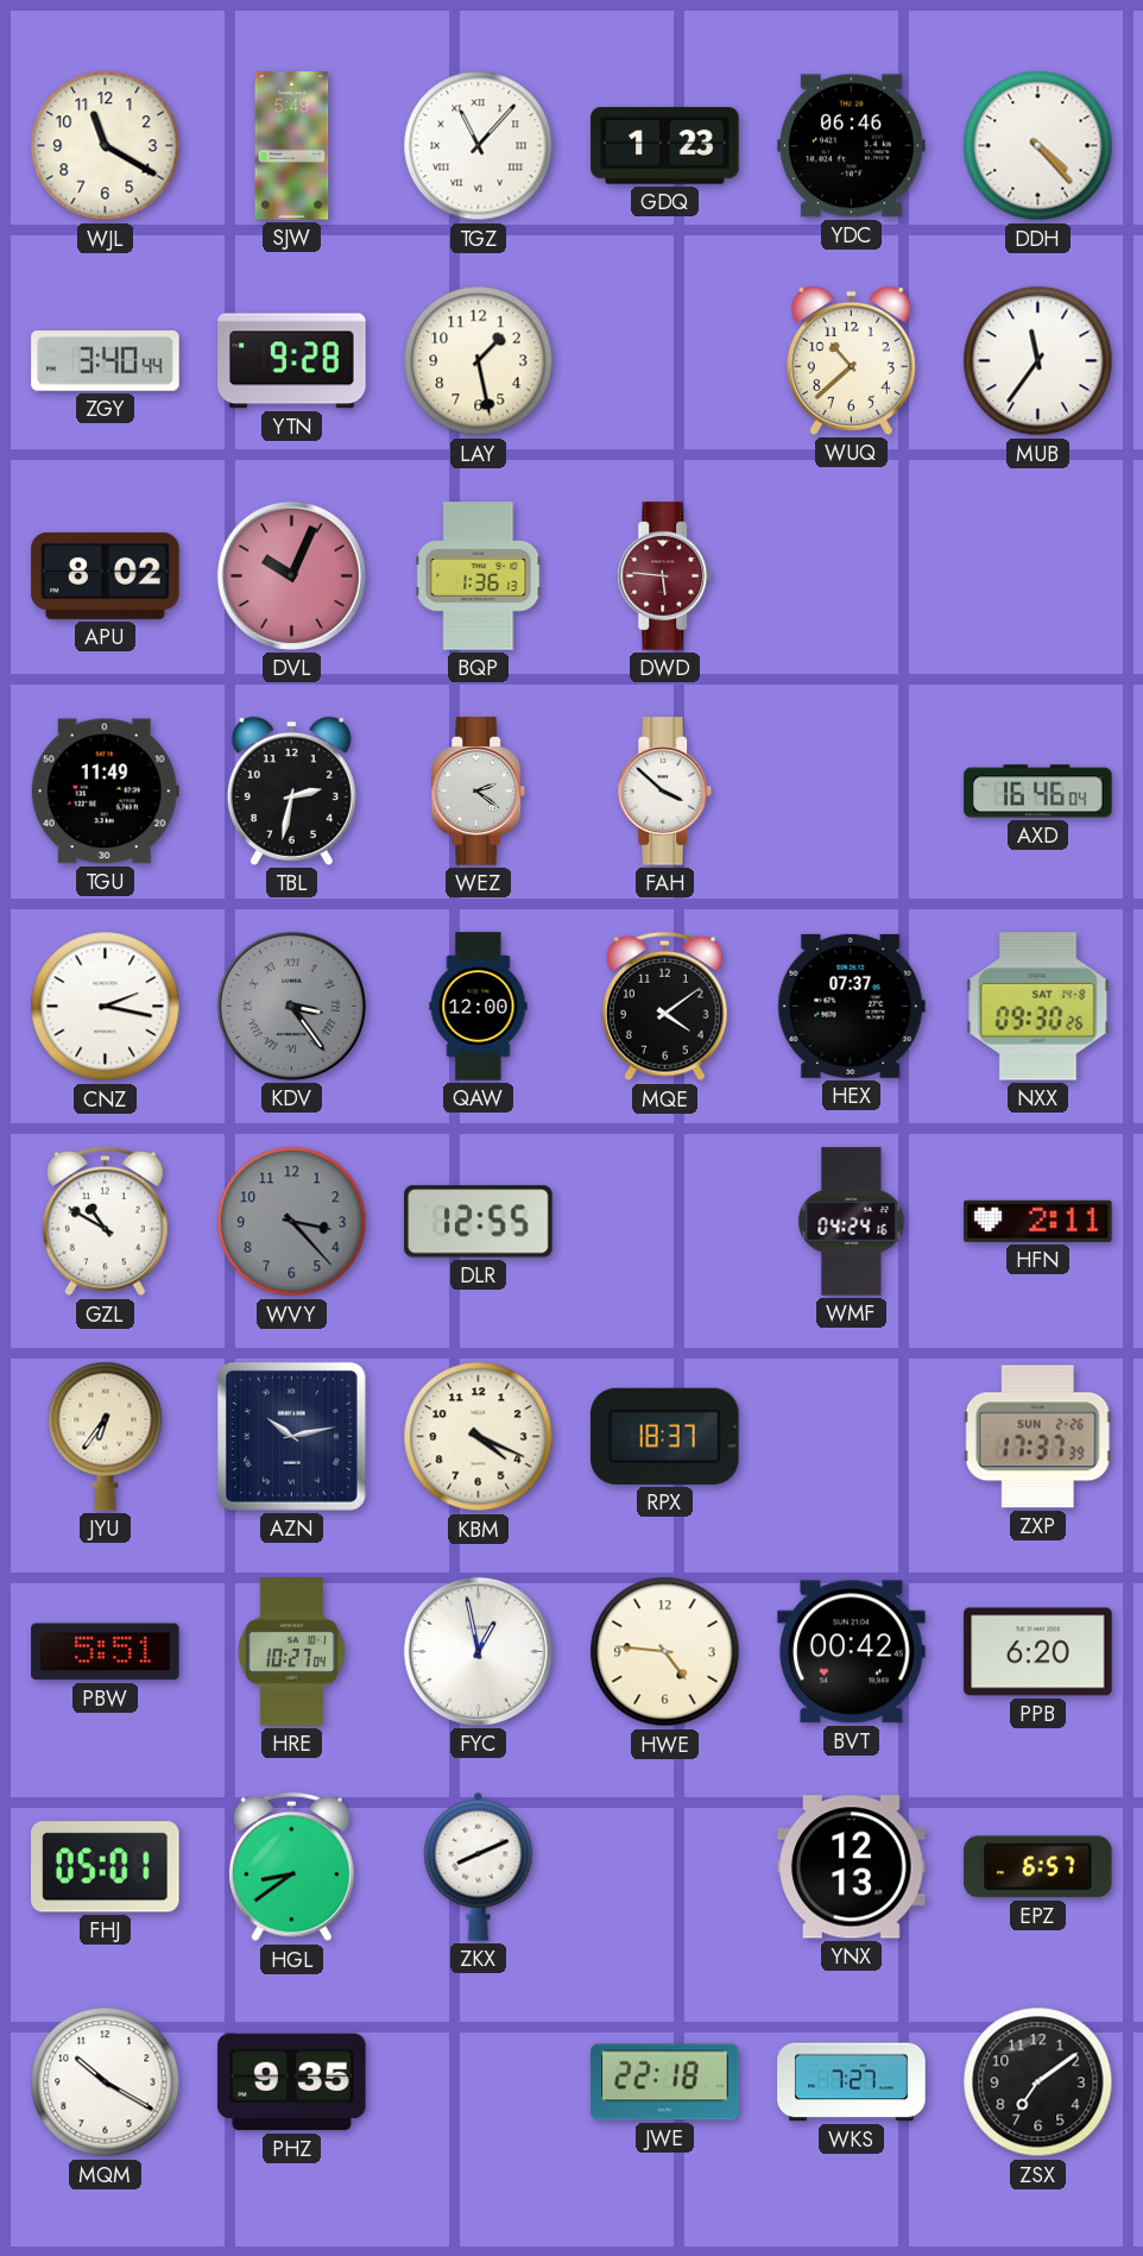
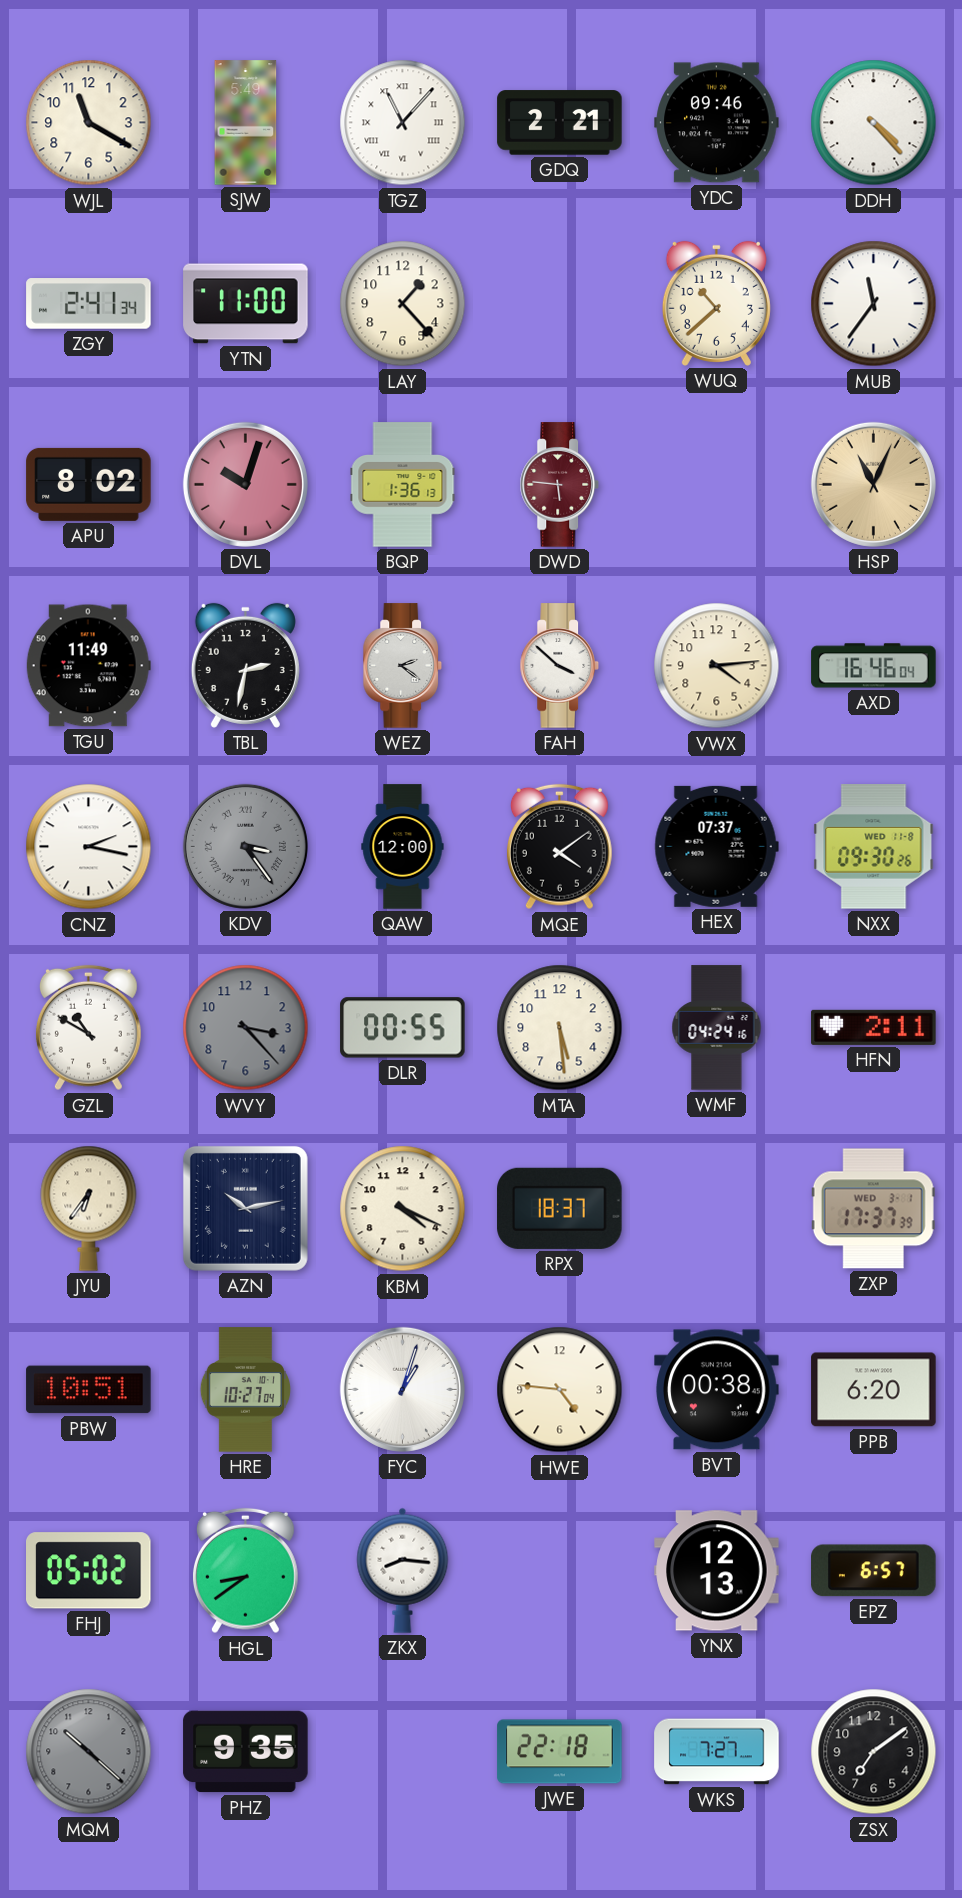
GDQ: 1:23 -> 2:21 (560, 123)
YDC: 06:46 -> 09:46 (717, 123)
ZGY: 3:40 -> 2:41 (89, 304)
YTN: 9:28 -> 11:00 (246, 304)
LAY: 1:28 -> 1:23 (403, 304)
DVL: 10:04 -> 10:03 (245, 484)
HSP: none -> 11:04 (873, 484)
VWX: none -> 4:14 (717, 666)
NXX date: SAT 14-8 -> WED 11-8 (874, 847)
DLR: 12:55 -> 00:55 (403, 1028)
MTA: none -> 5:29 (560, 1028)
ZXP date: SUN 2-26 -> WED 3-1 (873, 1209)
PBW: 5:51 -> 10:51 (89, 1390)
FYC: 12:58 -> 1:03 (402, 1389)
BVT: 00:42 -> 00:38 (717, 1390)
FHJ: 05:01 -> 05:02 (89, 1571)
ZKX: 8:11 -> 8:16 (403, 1570)
MQM: 10:20 -> 10:22 (89, 1752)
MQM dial: white -> grey (89, 1752)
